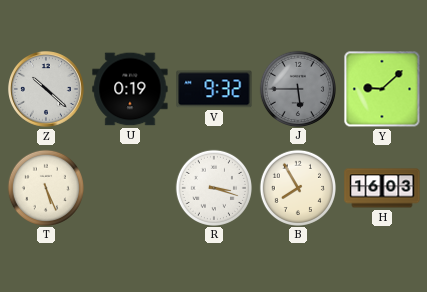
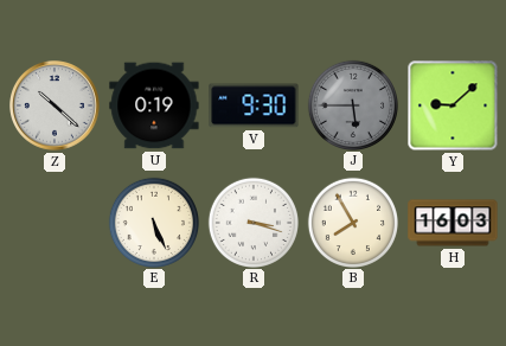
V: 9:32 -> 9:30 (254, 105)
T: 5:26 -> none (45, 187)
E: none -> 5:26 (153, 222)
